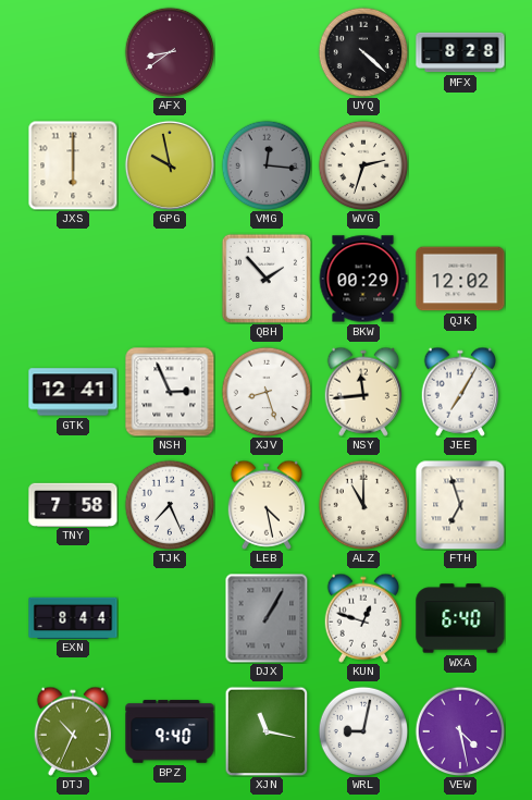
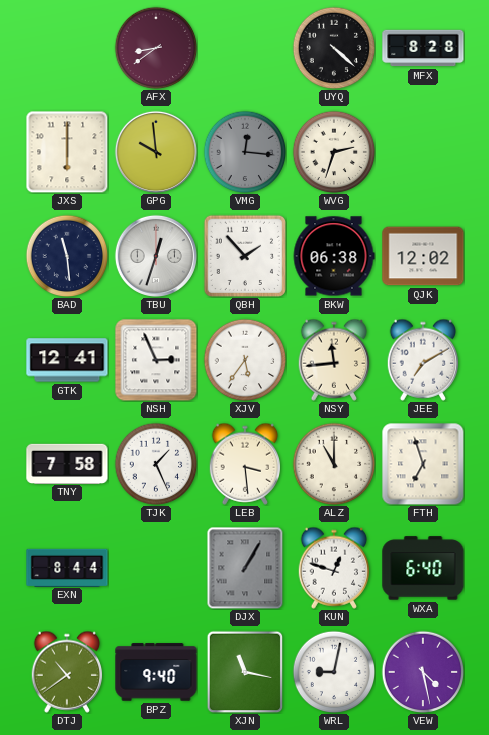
GPG: 9:58 -> 9:59 (156, 152)
BAD: none -> 11:29 (67, 256)
TBU: none -> 12:33 (156, 256)
BKW: 00:29 -> 06:38 (334, 256)
XJV: 8:27 -> 5:36 (245, 360)
JEE: 7:05 -> 7:10 (423, 360)
TJK: 7:26 -> 1:26 (156, 464)
LEB: 4:28 -> 3:29 (245, 464)
DTJ: 10:34 -> 10:39 (67, 672)
